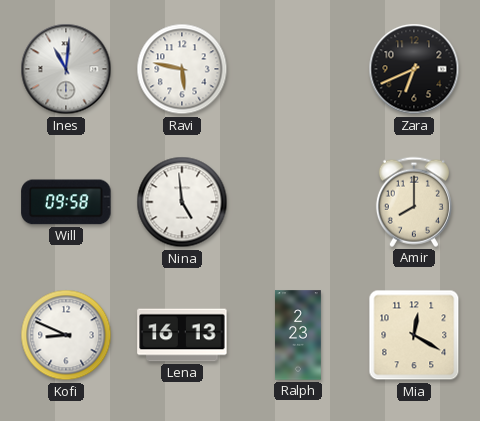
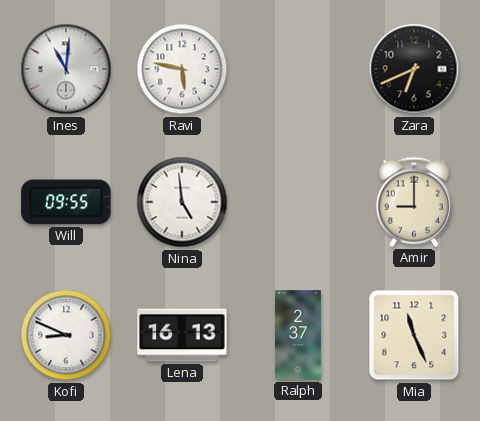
Will: 09:58 -> 09:55 (66, 202)
Amir: 8:00 -> 9:00 (414, 202)
Ralph: 2:23 -> 2:37 (298, 335)
Mia: 12:20 -> 11:26 (414, 335)
